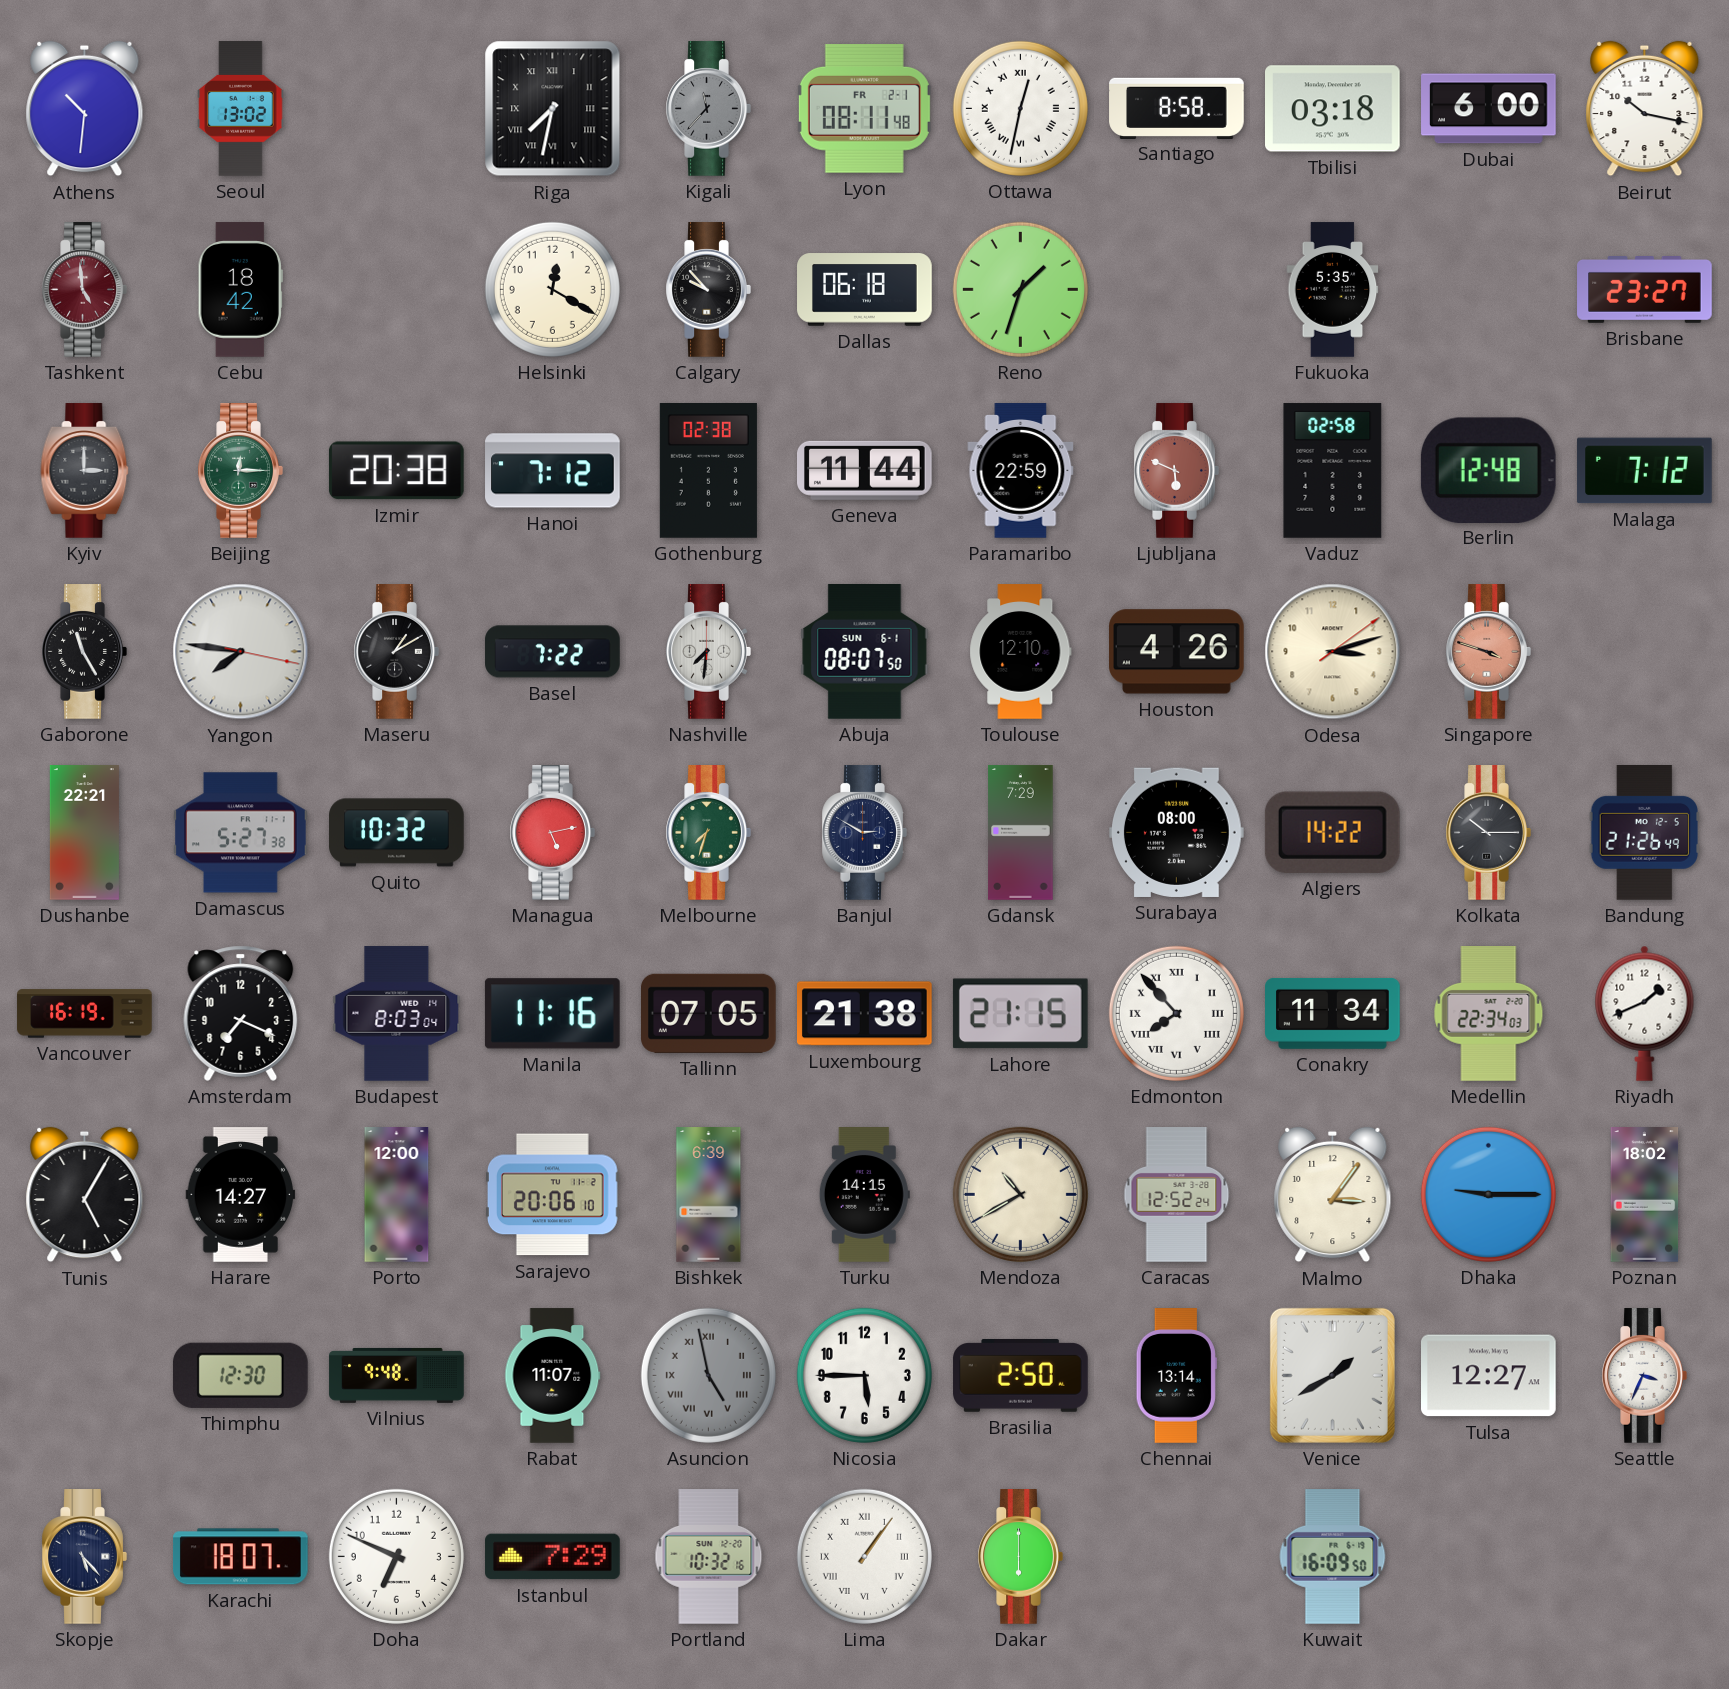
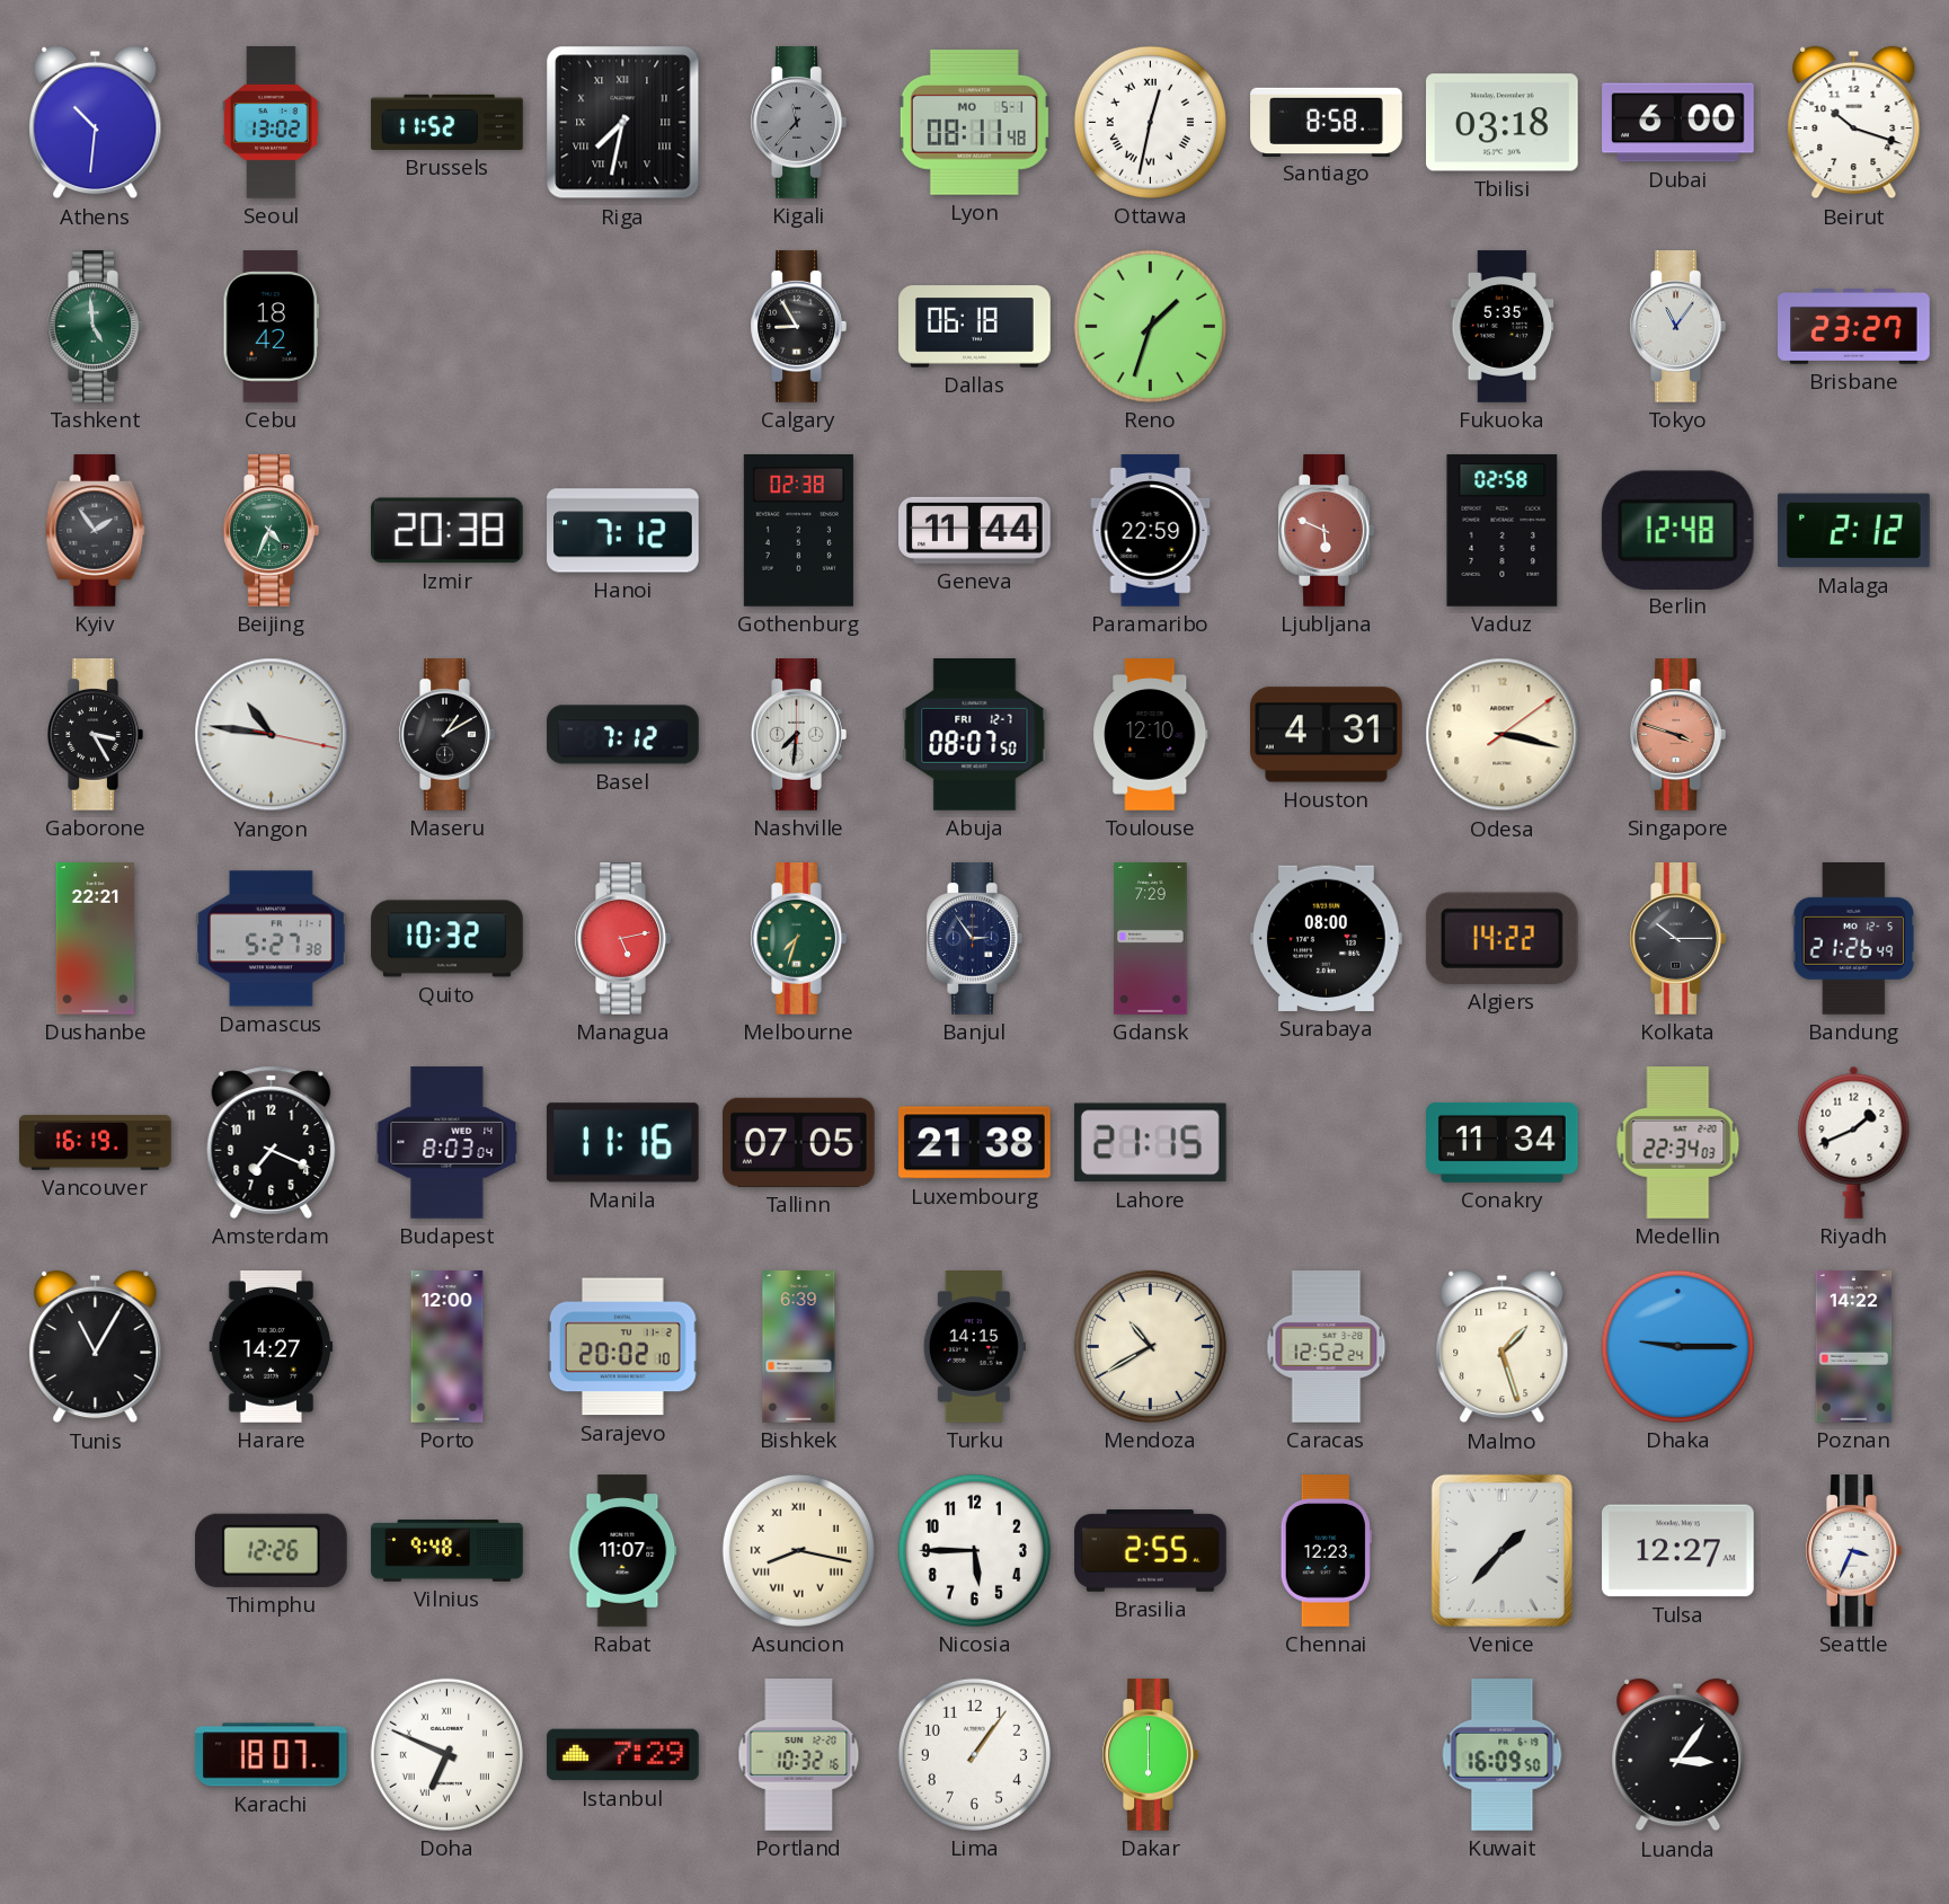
Brussels: none -> 11:52 (448, 122)
Lyon date: FR 2-1 -> MO 5-1 (974, 122)
Beirut: 10:17 -> 10:18 (1854, 123)
Tashkent dial: burgundy -> green (95, 327)
Helsinki: 12:20 -> none (552, 289)
Calgary: 9:53 -> 8:55 (798, 327)
Tokyo: none -> 11:06 (1677, 327)
Kyiv: 3:00 -> 1:54 (96, 531)
Beijing: 12:15 -> 4:34 (271, 531)
Malaga: 7:12 -> 2:12 (1854, 531)
Gaborone: 11:25 -> 3:25 (95, 735)
Yangon: 7:46 -> 10:46 (272, 735)
Basel: 7:22 -> 7:12 (623, 735)
Abuja date: SUN 6-1 -> FRI 12-7 (975, 735)
Houston: 4:26 -> 4:31 (1327, 735)
Odesa: 3:12 -> 3:17 (1503, 735)
Banjul: 2:50 -> 2:54 (974, 939)
Edmonton: 7:53 -> none (1176, 1013)
Tunis: 5:05 -> 11:05 (96, 1347)
Sarajevo: 20:06 -> 20:02 (623, 1347)
Malmo: 3:06 -> 1:27 (1503, 1347)
Poznan: 18:02 -> 14:22 (1854, 1347)
Thimphu: 12:30 -> 12:26 (271, 1550)
Asuncion: 4:58 -> 8:17 (798, 1550)
Asuncion dial: grey -> cream (798, 1550)
Brasilia: 2:50 -> 2:55 (1151, 1551)
Chennai: 13:14 -> 12:23 (1326, 1551)
Venice: 1:40 -> 1:37 (1501, 1550)
Skopje: 5:23 -> none (84, 1557)
Doha numerals: Arabic -> Roman (446, 1754)
Lima numerals: Roman -> Arabic (974, 1754)
Luanda: none -> 3:06 (1678, 1755)
